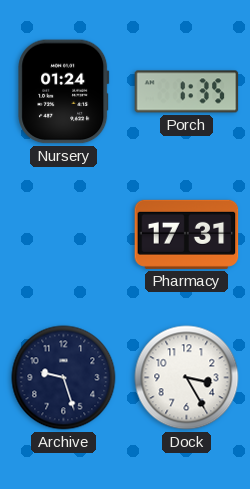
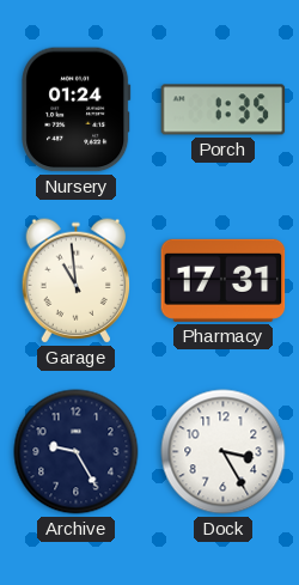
Garage: none -> 10:59 (77, 281)
Archive: 9:27 -> 9:25 (77, 452)
